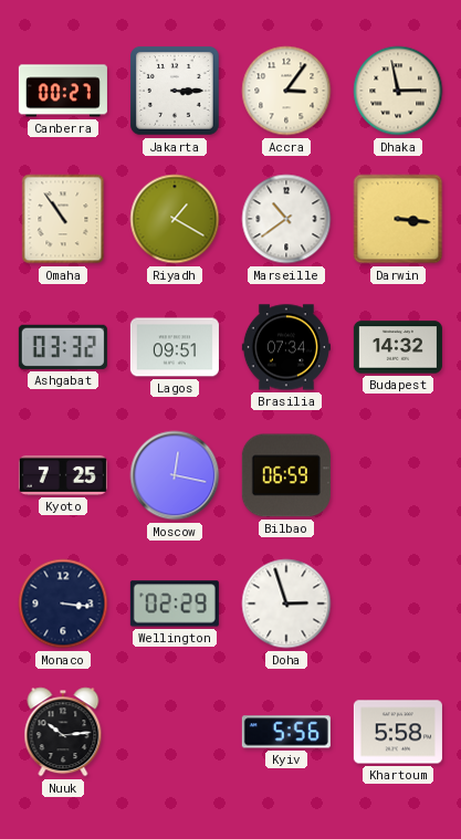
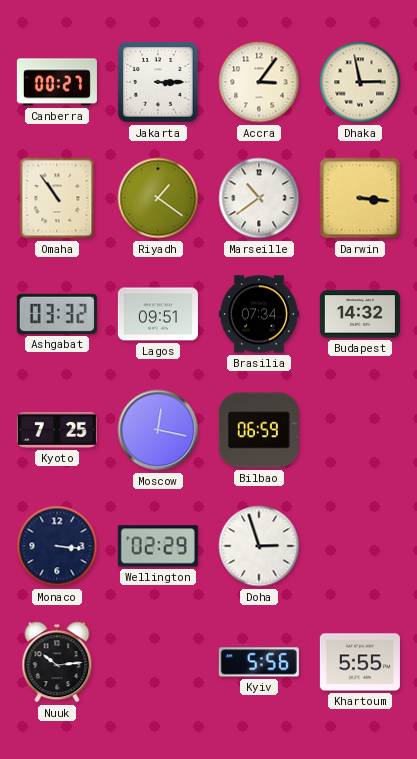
Riyadh: 1:20 -> 1:21 (158, 198)
Khartoum: 5:58 -> 5:55 (360, 662)
